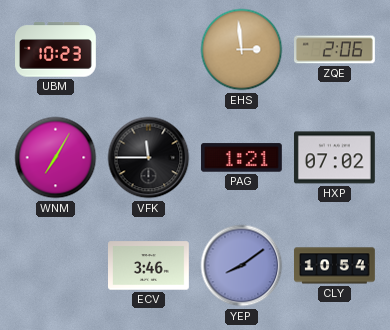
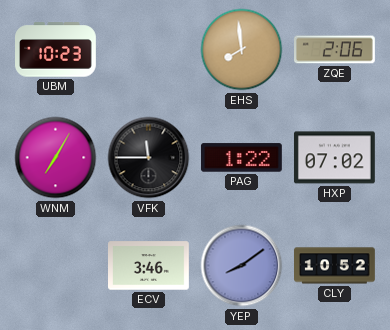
EHS: 2:59 -> 7:59 (242, 50)
PAG: 1:21 -> 1:22 (241, 158)
CLY: 10:54 -> 10:52 (335, 266)
